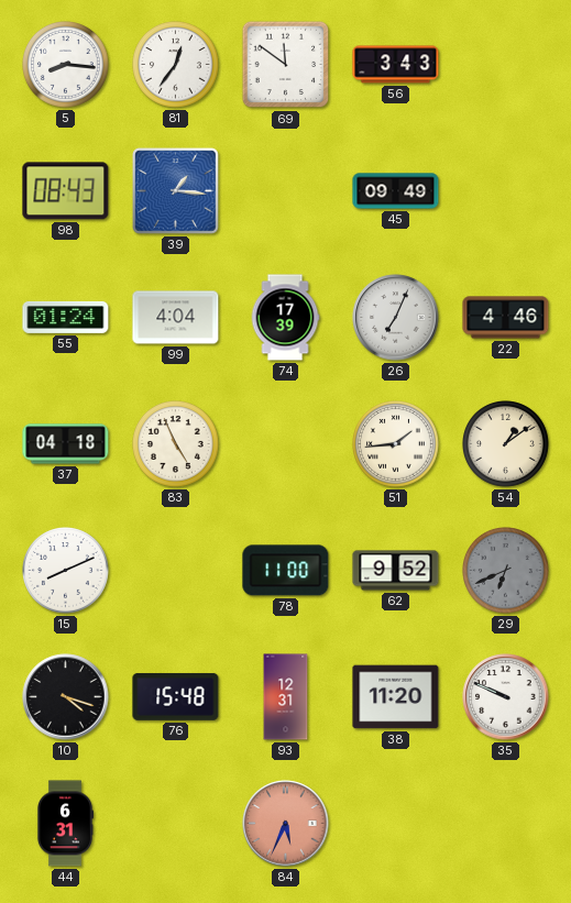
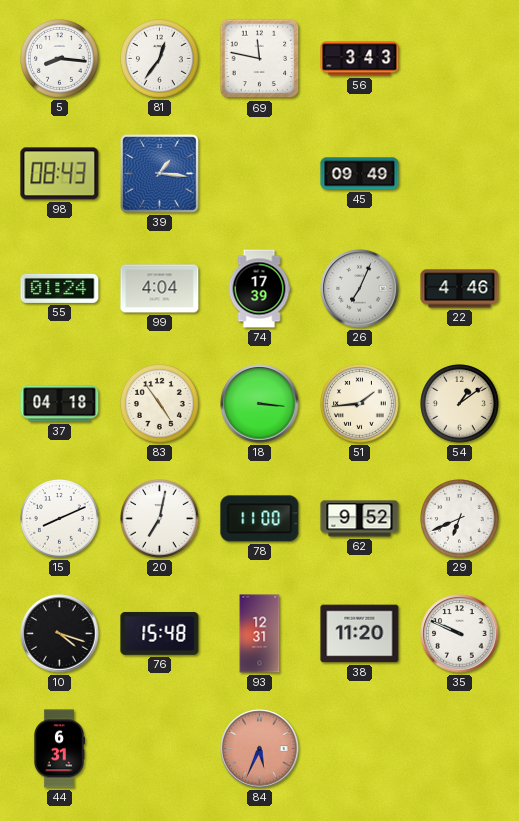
69: 11:51 -> 11:47 (260, 59)
83: 4:56 -> 4:54 (160, 404)
18: none -> 3:16 (260, 404)
20: none -> 7:02 (160, 519)
29 dial: grey -> white (460, 519)
